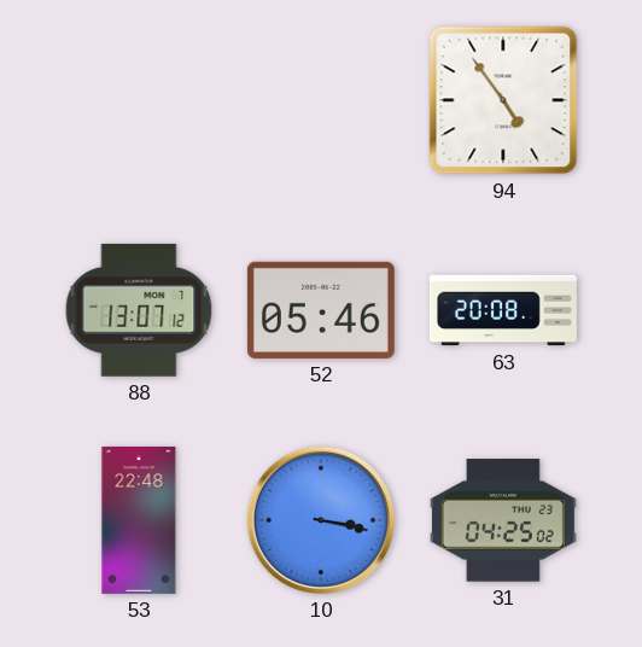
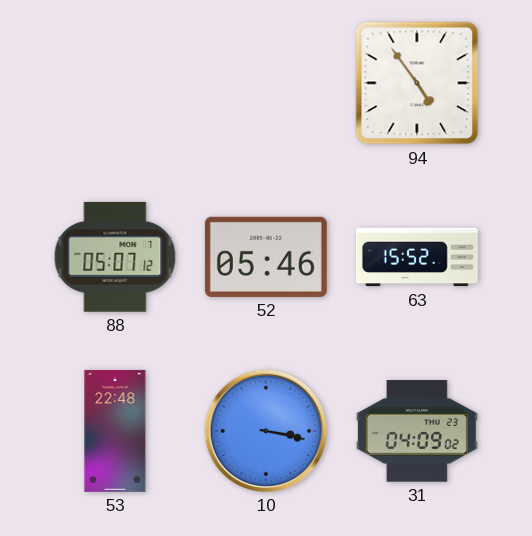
88: 13:07 -> 05:07 (115, 257)
63: 20:08 -> 15:52 (417, 257)
31: 04:25 -> 04:09 (417, 431)
